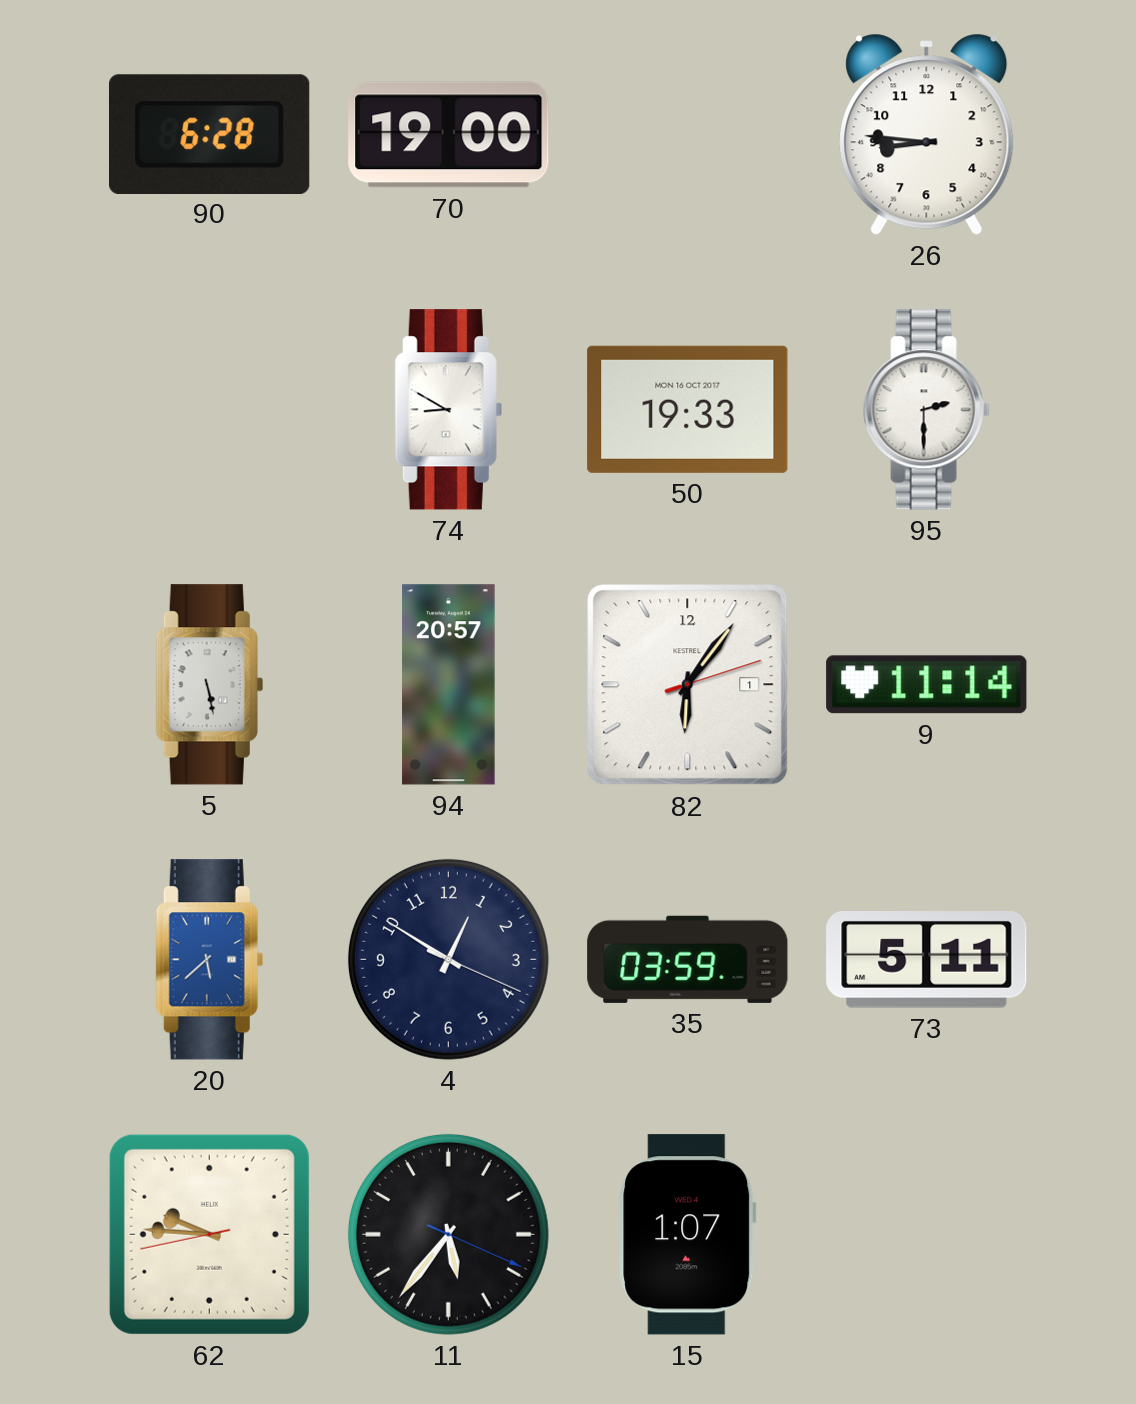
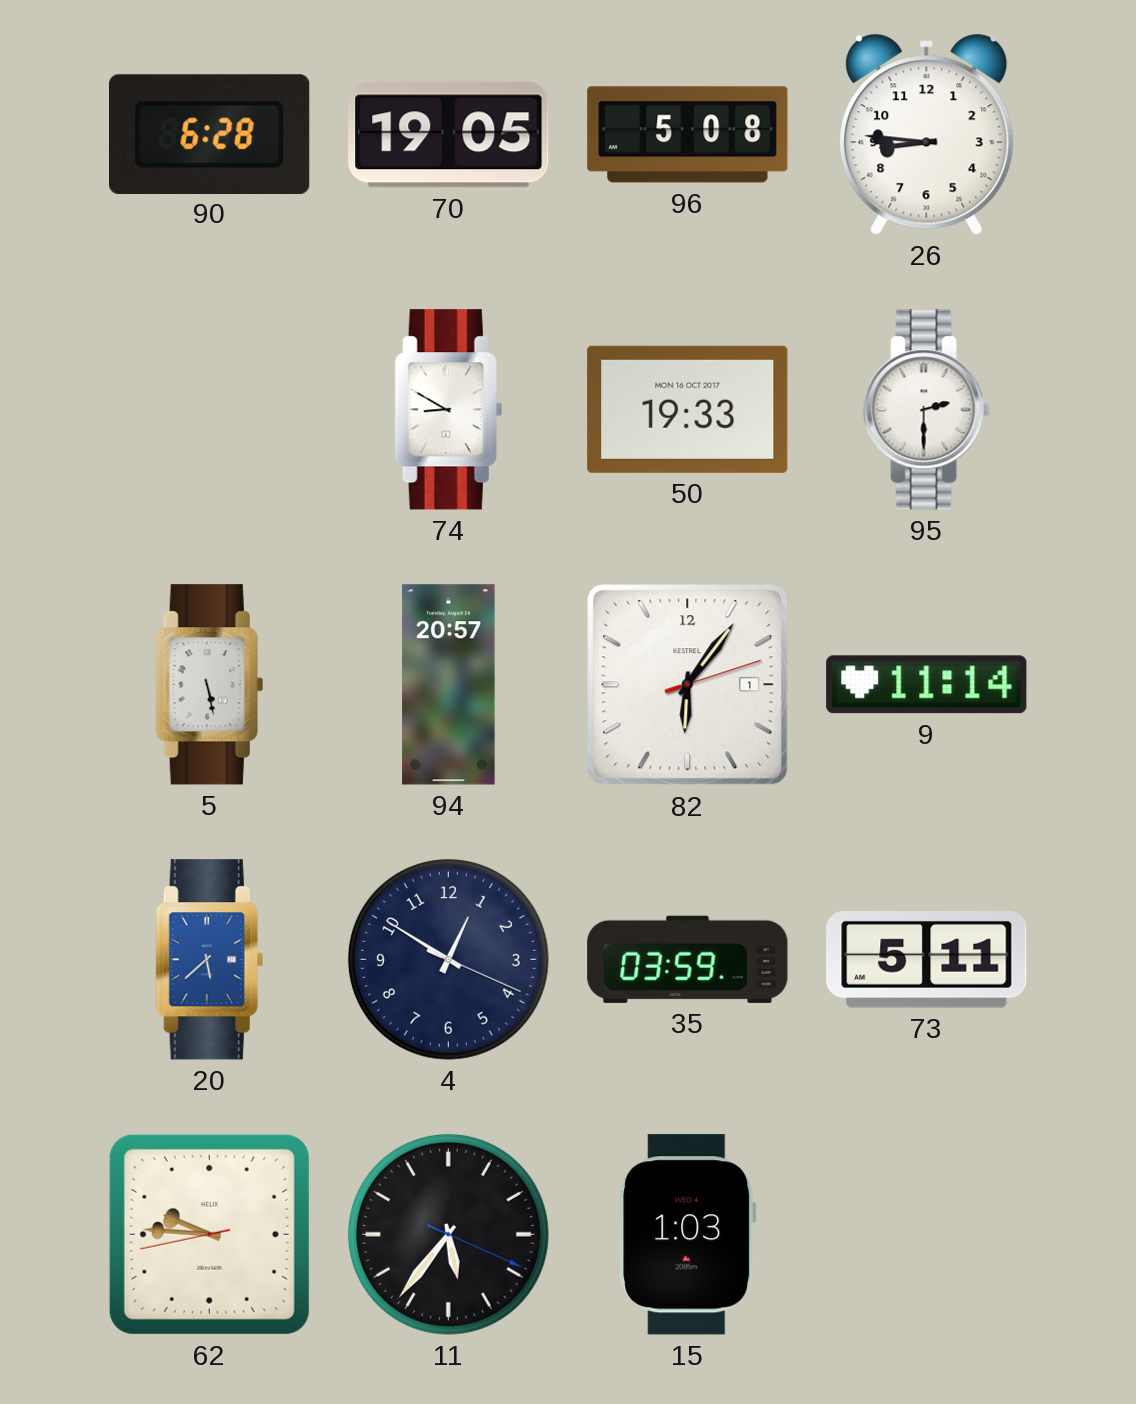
70: 19:00 -> 19:05 (449, 135)
96: none -> 5:08 (688, 135)
15: 1:07 -> 1:03 (688, 1235)
